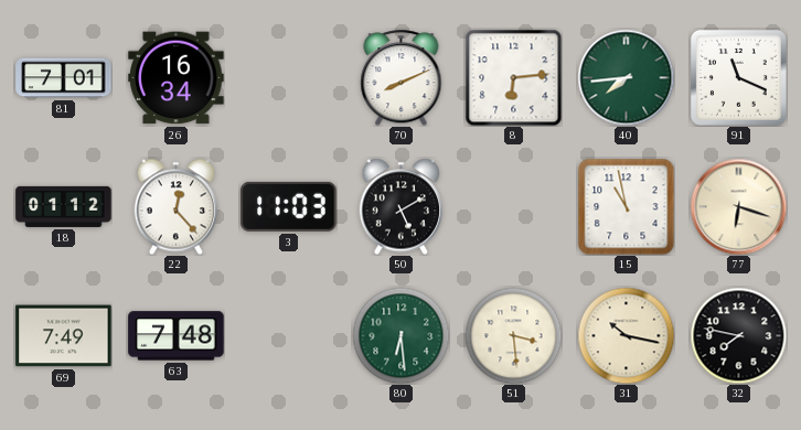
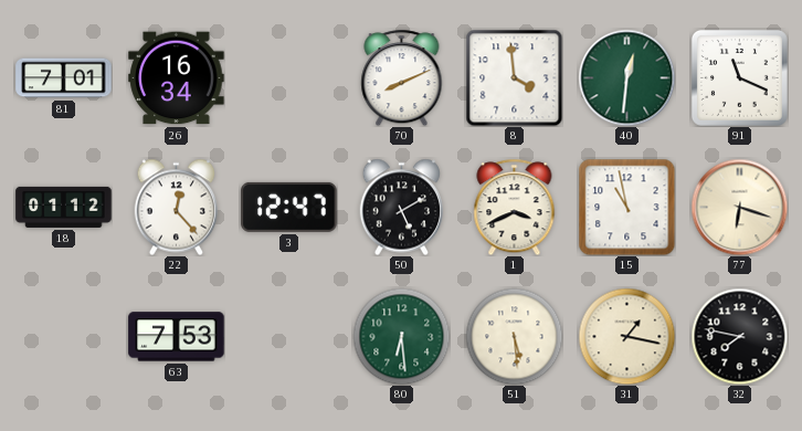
8: 6:14 -> 3:59 (514, 77)
40: 7:44 -> 12:31 (626, 77)
3: 11:03 -> 12:47 (289, 207)
1: none -> 3:41 (515, 207)
69: 7:49 -> none (64, 336)
63: 7:48 -> 7:53 (177, 337)
51: 3:29 -> 5:29 (514, 336)
31: 10:17 -> 1:17 (626, 336)
